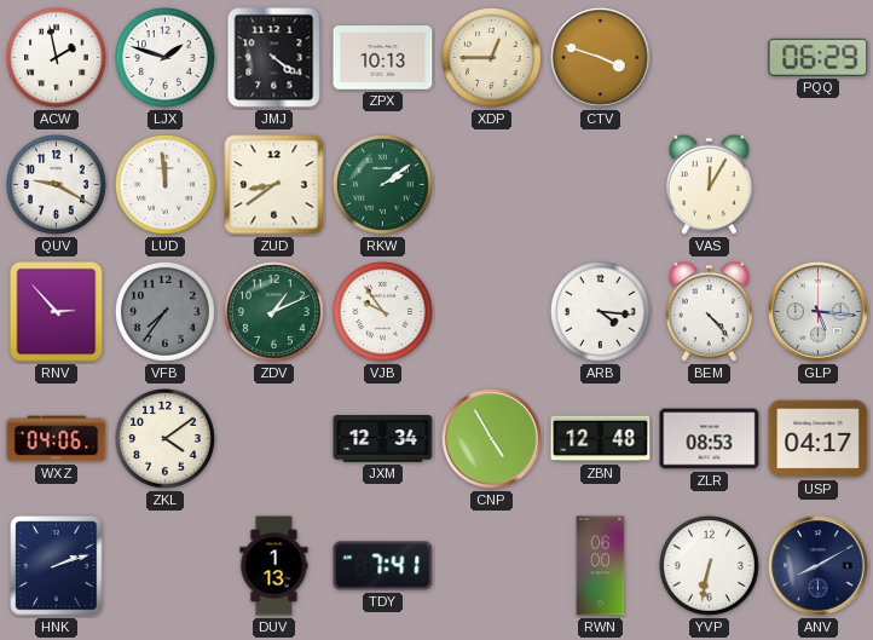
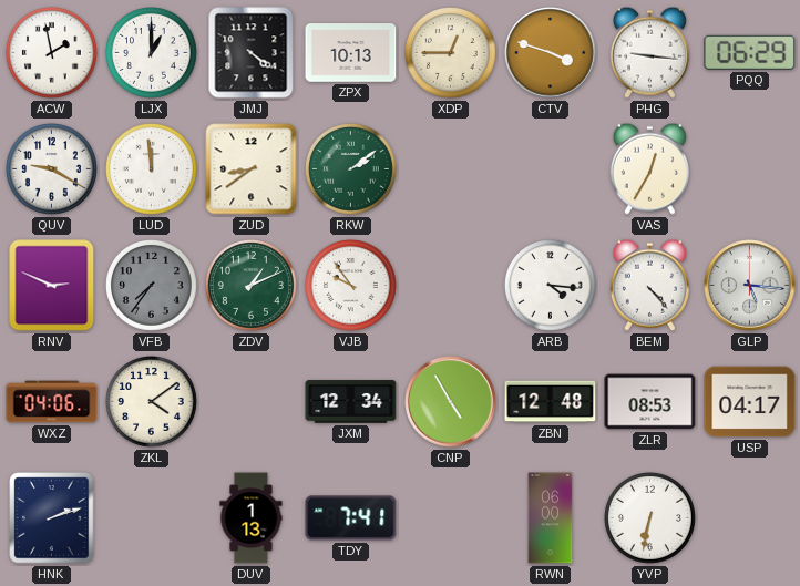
LJX: 1:48 -> 1:00 (152, 53)
PHG: none -> 9:16 (649, 52)
VAS: 12:05 -> 12:35 (649, 168)
RNV: 2:53 -> 2:49 (52, 286)
ANV: 8:10 -> none (819, 566)
